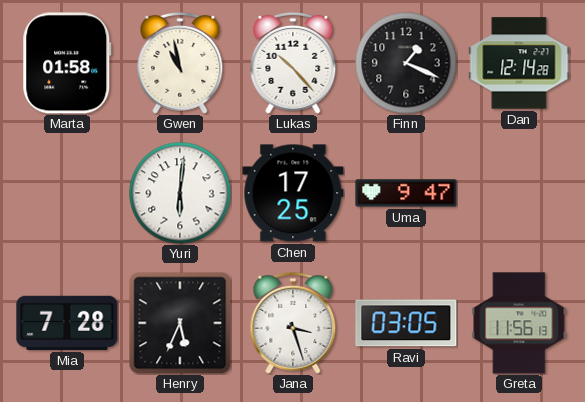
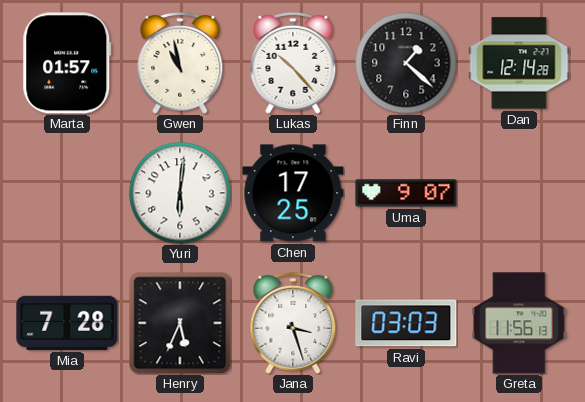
Marta: 01:58 -> 01:57 (67, 63)
Finn: 1:19 -> 1:22 (406, 63)
Uma: 9:47 -> 9:07 (406, 193)
Ravi: 03:05 -> 03:03 (406, 323)
